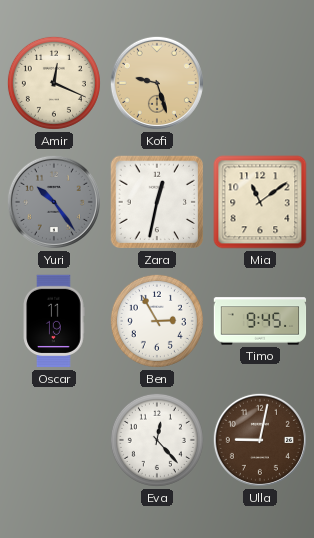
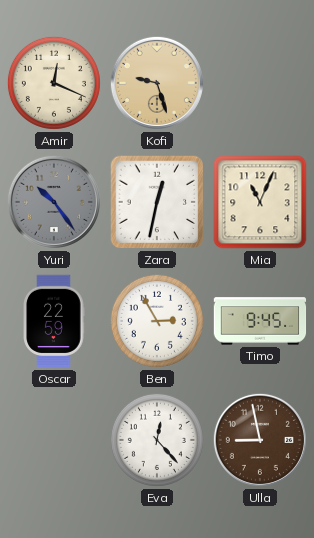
Mia: 11:09 -> 11:04 (260, 202)
Oscar: 11:19 -> 22:59 (54, 321)
Ulla: 9:02 -> 8:58 (260, 440)
